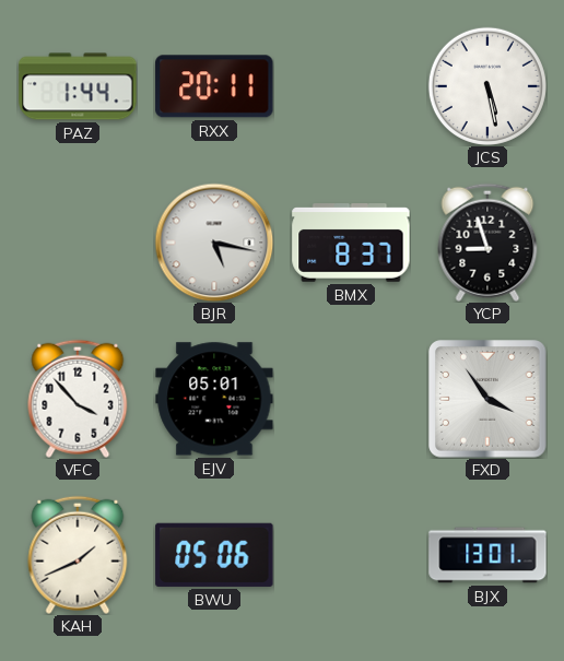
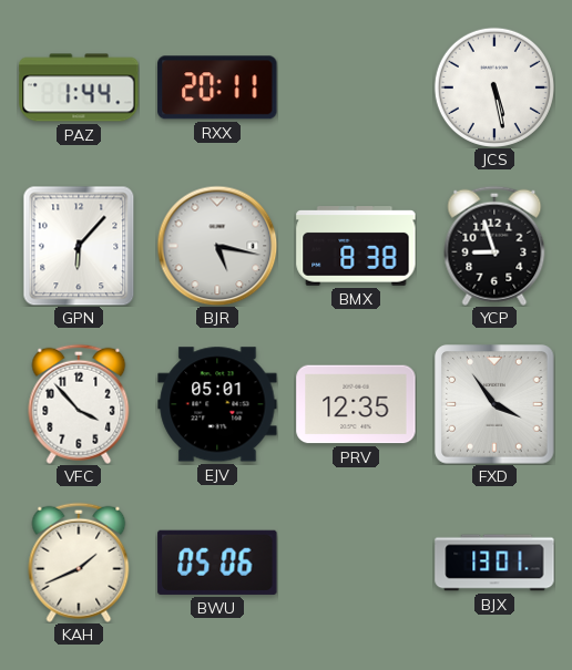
GPN: none -> 6:07 (79, 246)
BMX: 8:37 -> 8:38 (356, 246)
PRV: none -> 12:35 (356, 404)
